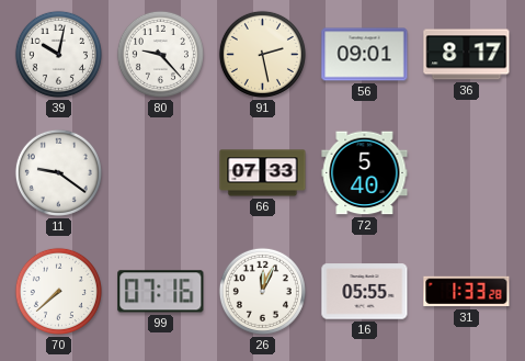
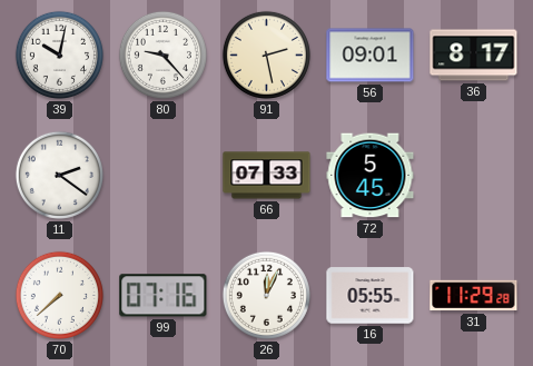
11: 9:21 -> 2:21 (59, 175)
72: 5:40 -> 5:45 (371, 176)
31: 1:33 -> 11:29 (474, 296)
